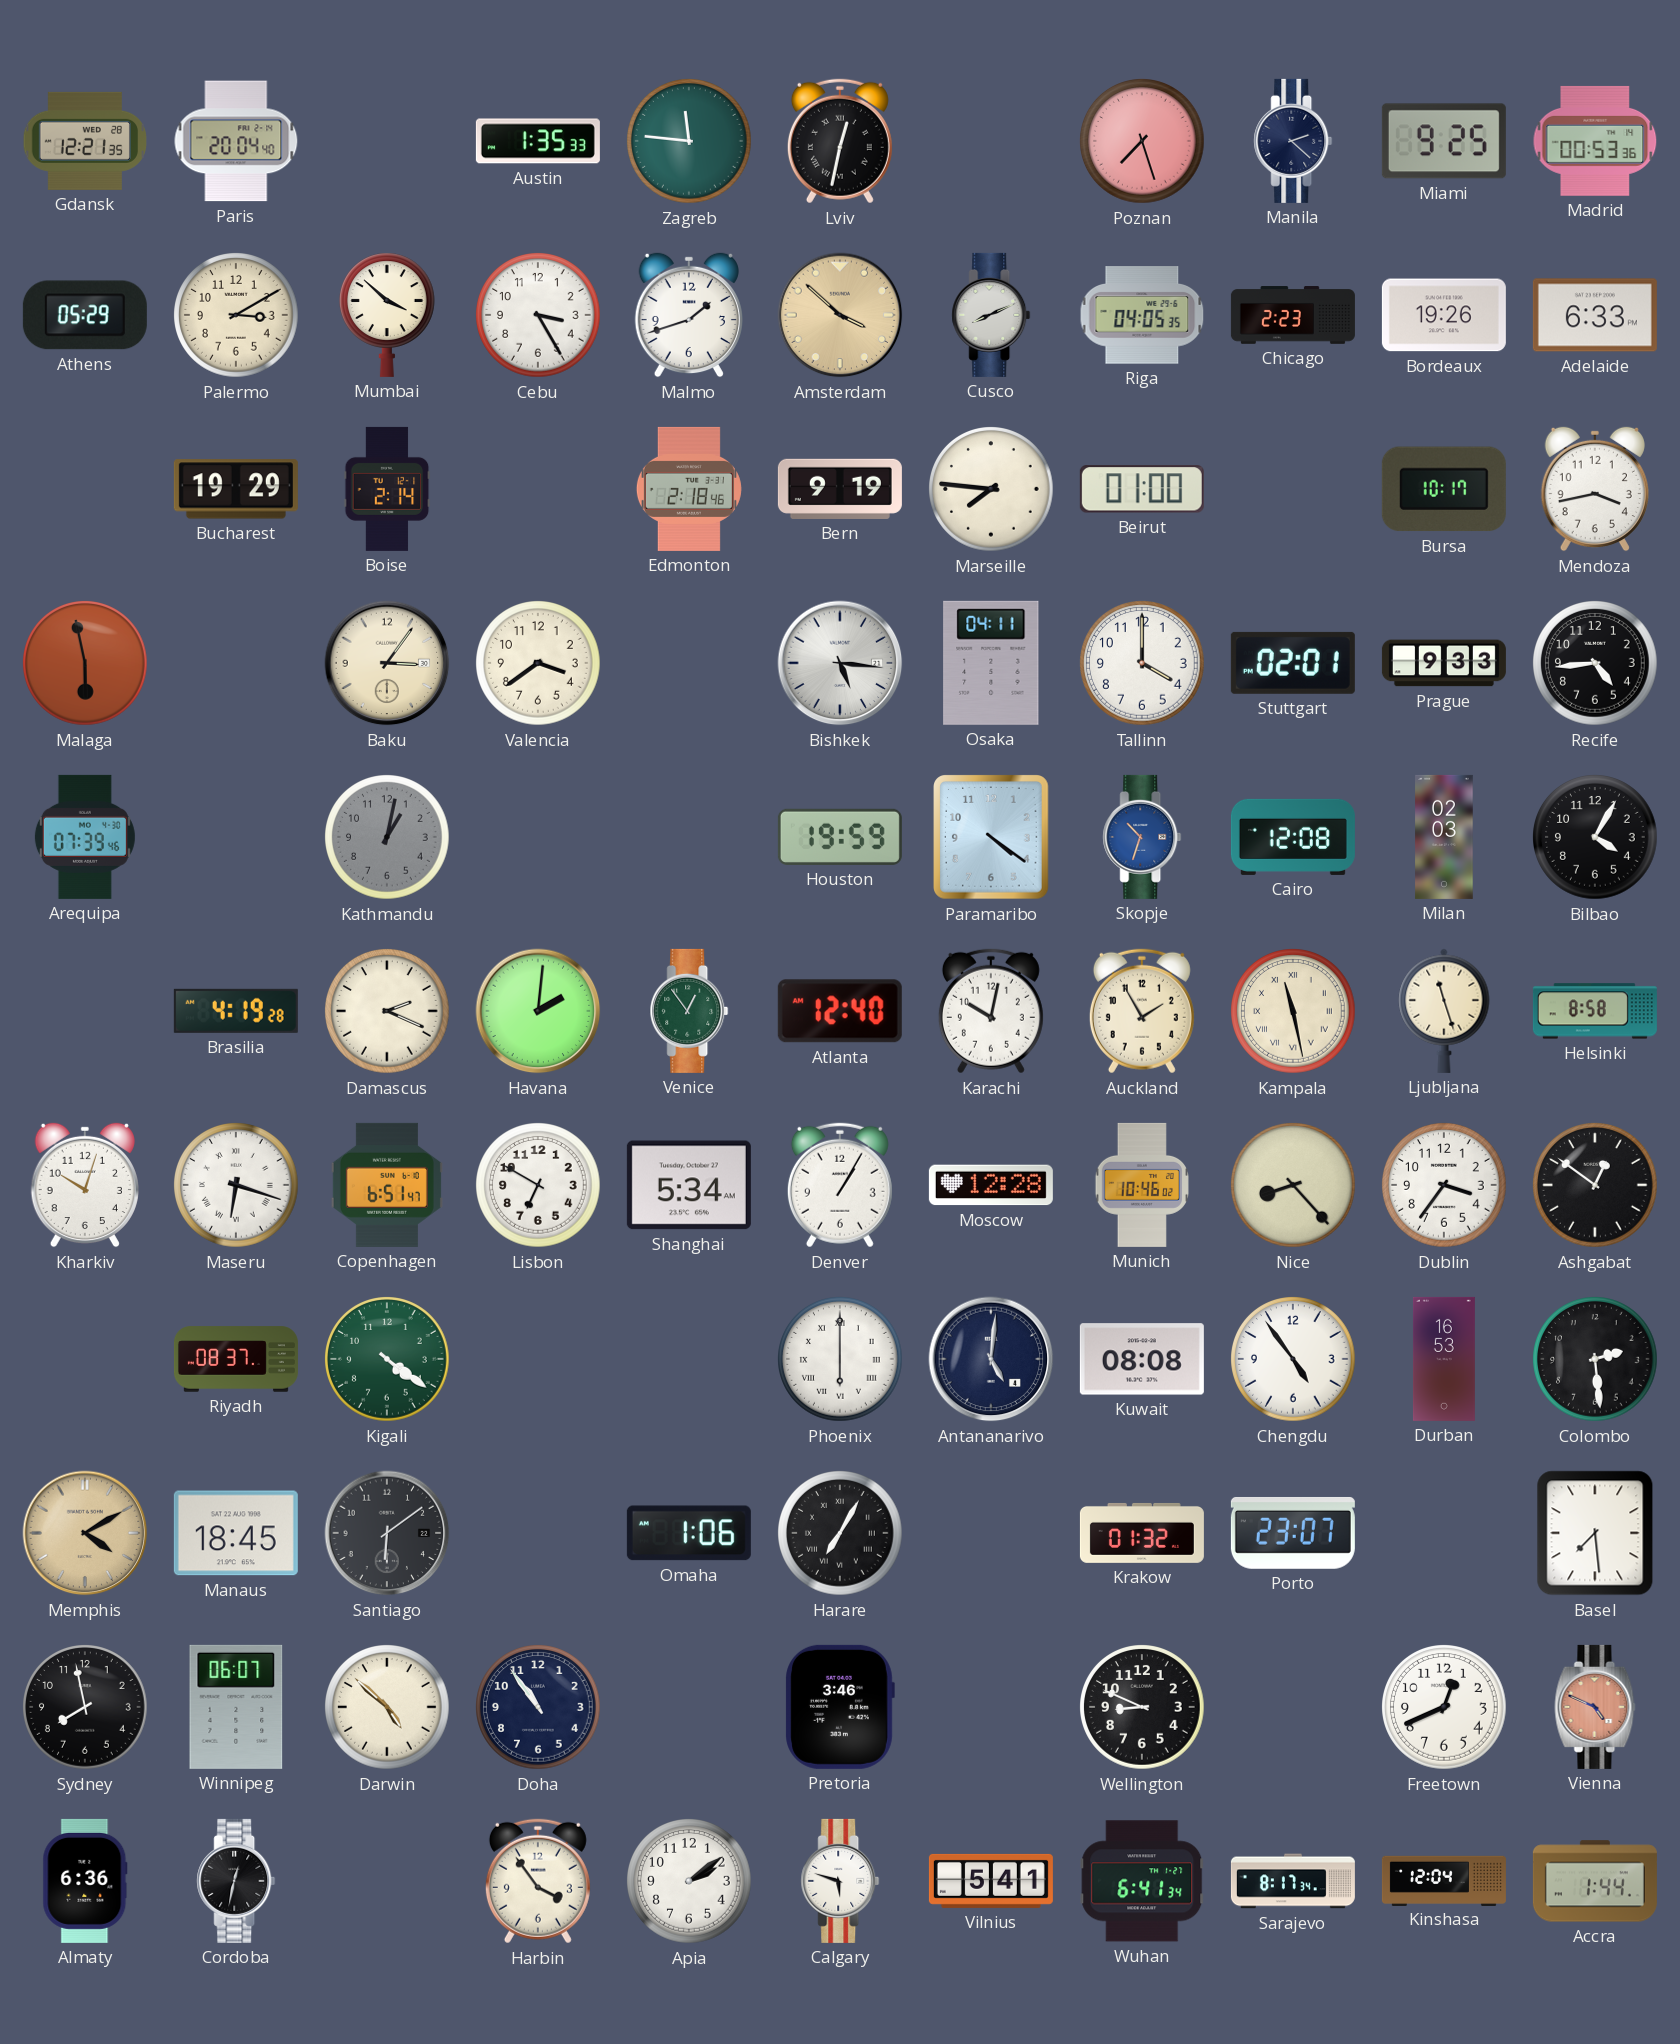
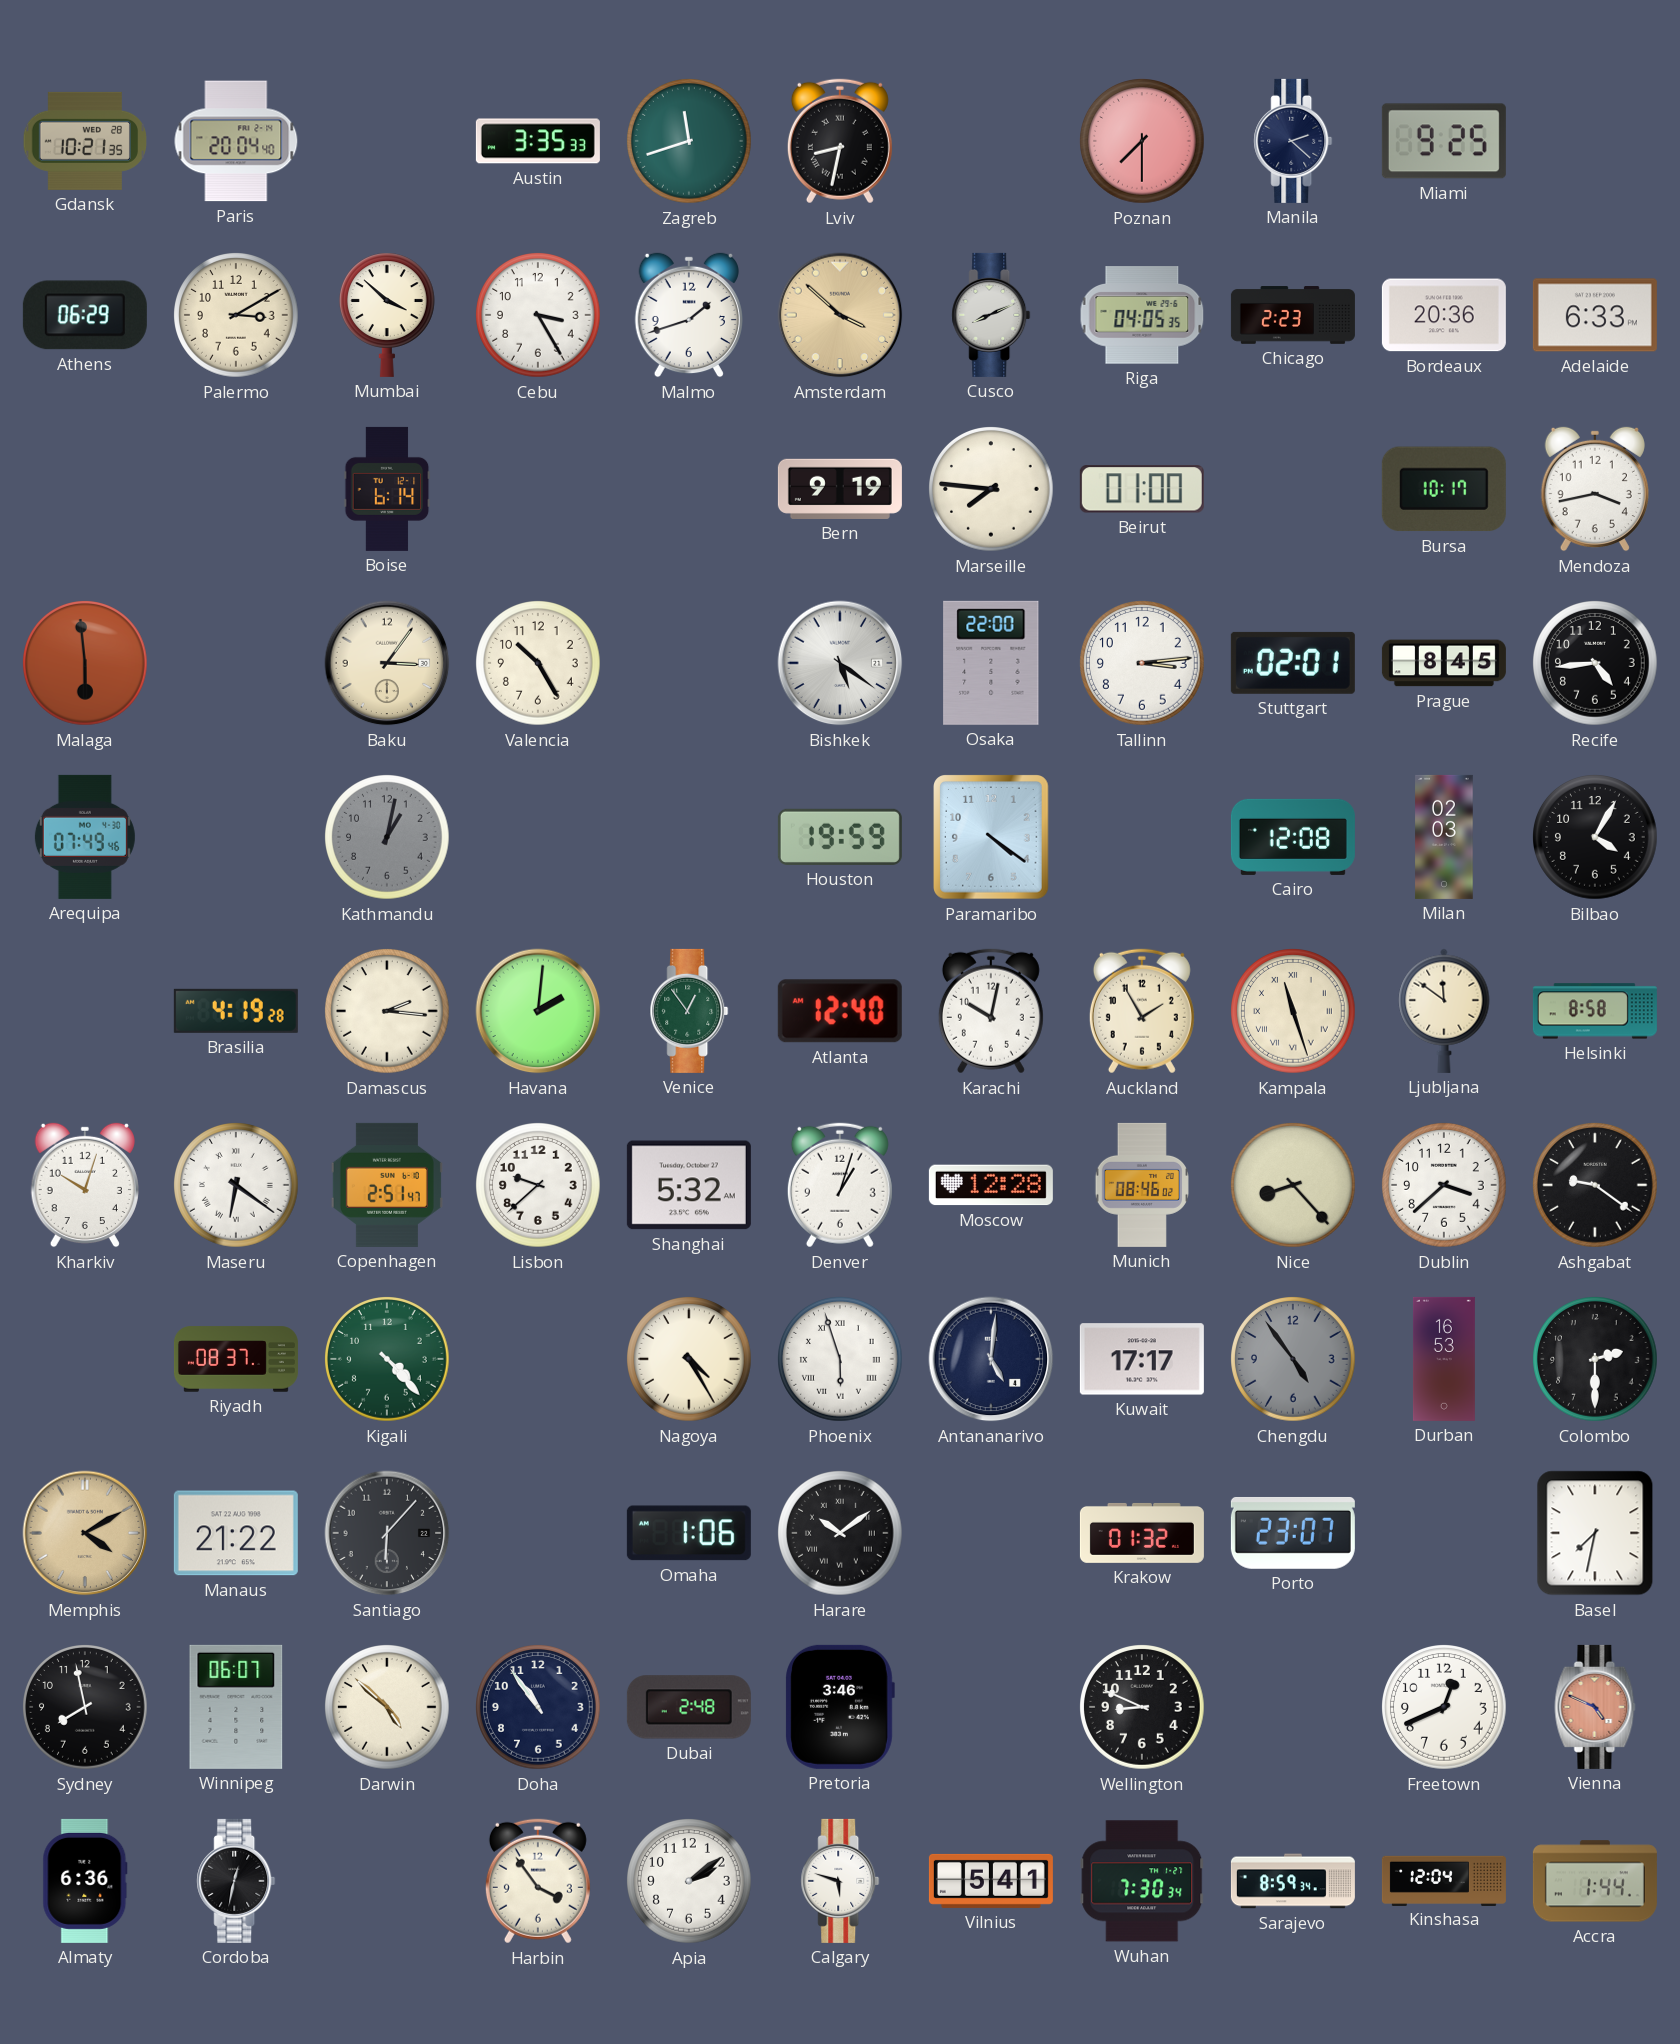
Gdansk: 12:21 -> 10:21 (85, 141)
Austin: 1:35 -> 3:35 (538, 141)
Zagreb: 11:46 -> 11:42 (689, 141)
Lviv: 12:32 -> 8:32 (840, 141)
Poznan: 7:27 -> 7:30 (1142, 141)
Madrid: 00:53 -> none (1595, 141)
Athens: 05:29 -> 06:29 (85, 315)
Bordeaux: 19:26 -> 20:36 (1444, 315)
Bucharest: 19:29 -> none (236, 489)
Boise: 2:14 -> 6:14 (387, 489)
Edmonton: 2:18 -> none (689, 489)
Malaga: 5:58 -> 5:59 (85, 663)
Valencia: 3:39 -> 10:25 (538, 663)
Bishkek: 5:16 -> 5:21 (840, 663)
Osaka: 04:11 -> 22:00 (991, 663)
Tallinn: 4:00 -> 3:14 (1142, 663)
Prague: 9:33 -> 8:45 (1444, 663)
Arequipa: 07:39 -> 07:49 (85, 837)
Skopje: 10:33 -> none (1142, 837)
Damascus: 2:19 -> 2:16 (387, 1011)
Kampala: 11:28 -> 11:27 (1293, 1011)
Ljubljana: 11:27 -> 11:51 (1444, 1011)
Maseru: 6:18 -> 6:21 (236, 1185)
Copenhagen: 6:51 -> 2:51 (387, 1185)
Lisbon: 6:50 -> 9:38 (538, 1185)
Shanghai: 5:34 -> 5:32 (689, 1185)
Denver: 1:05 -> 1:03 (840, 1185)
Munich: 10:46 -> 08:46 (1141, 1185)
Dublin: 3:36 -> 3:38 (1444, 1185)
Ashgabat: 12:51 -> 9:21 (1595, 1185)
Kigali: 4:21 -> 4:23 (387, 1359)
Nagoya: none -> 4:25 (689, 1359)
Phoenix: 6:00 -> 5:57 (840, 1359)
Kuwait: 08:08 -> 17:17 (1142, 1359)
Chengdu dial: white -> grey (1293, 1359)
Colombo: 2:29 -> 2:30 (1595, 1359)
Manaus: 18:45 -> 21:22 (236, 1533)
Santiago: 6:09 -> 6:07 (387, 1533)
Harare: 7:05 -> 10:09 (840, 1533)
Basel: 7:29 -> 7:32 (1595, 1533)
Dubai: none -> 2:48 (689, 1707)
Wuhan: 6:41 -> 7:30 (1142, 1881)
Sarajevo: 8:17 -> 8:59 (1293, 1881)
